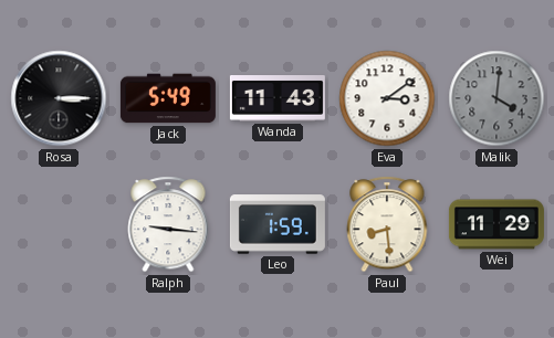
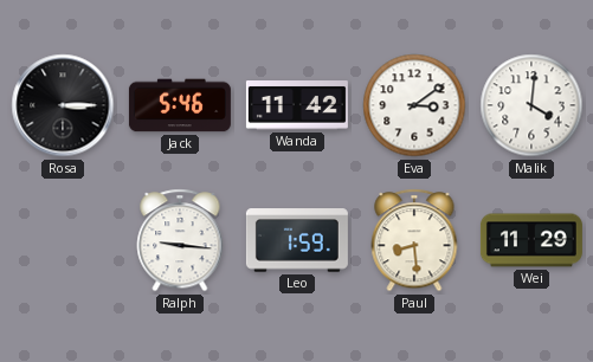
Jack: 5:49 -> 5:46 (180, 105)
Wanda: 11:43 -> 11:42 (297, 106)
Malik dial: grey -> white (531, 105)
